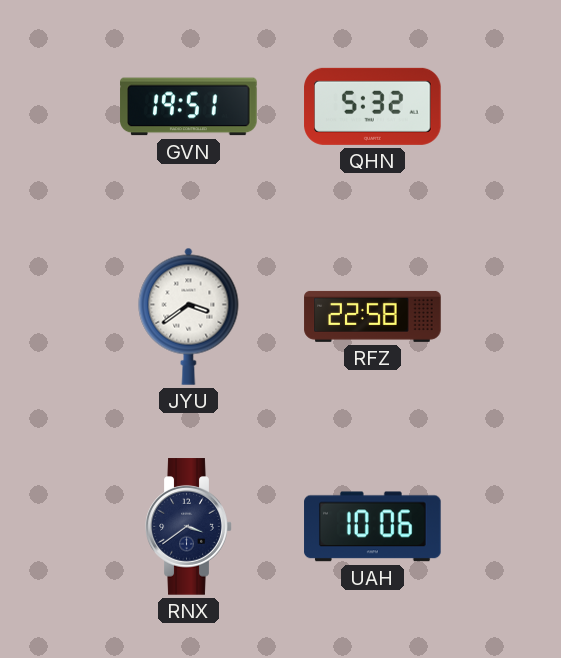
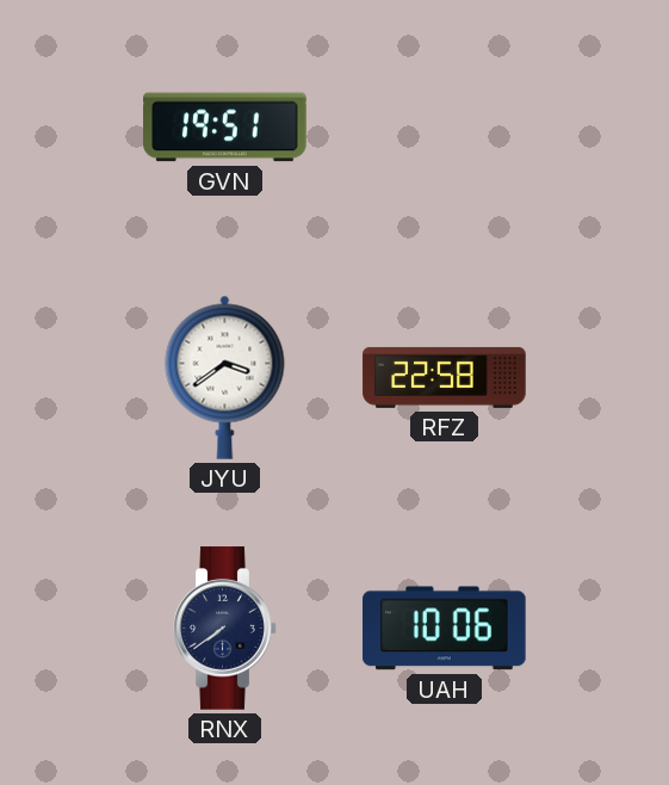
QHN: 5:32 -> none (373, 106)
RNX: 3:39 -> 7:39 (225, 629)
